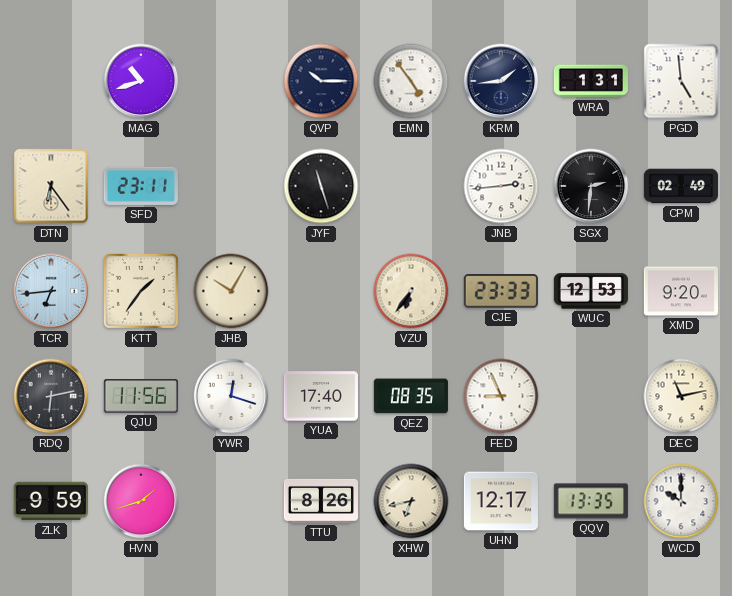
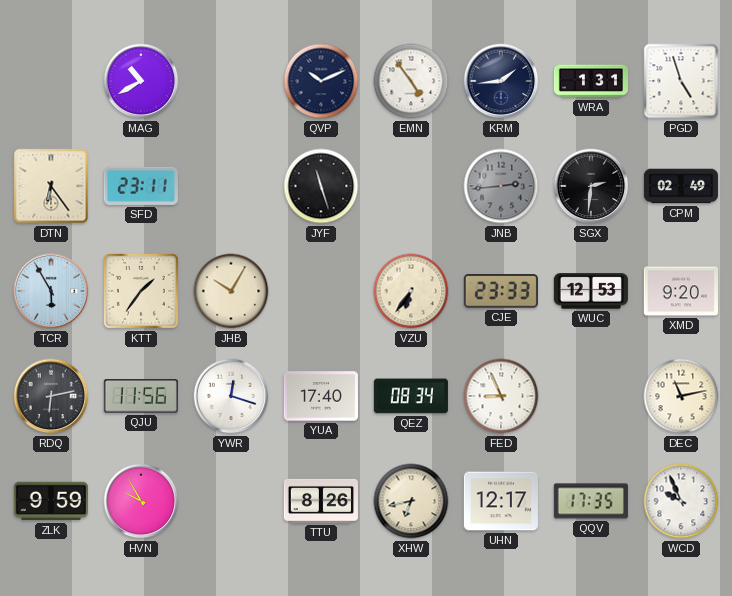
MAG: 10:42 -> 10:40 (141, 81)
QVP: 10:15 -> 10:11 (321, 81)
PGD: 4:59 -> 4:57 (681, 81)
JNB dial: white -> grey (501, 186)
TCR: 6:44 -> 5:55 (51, 291)
QEZ: 08:35 -> 08:34 (411, 396)
HVN: 1:42 -> 9:55 (141, 501)
QQV: 13:35 -> 17:35 (591, 501)
WCD: 10:00 -> 9:56 (681, 501)
